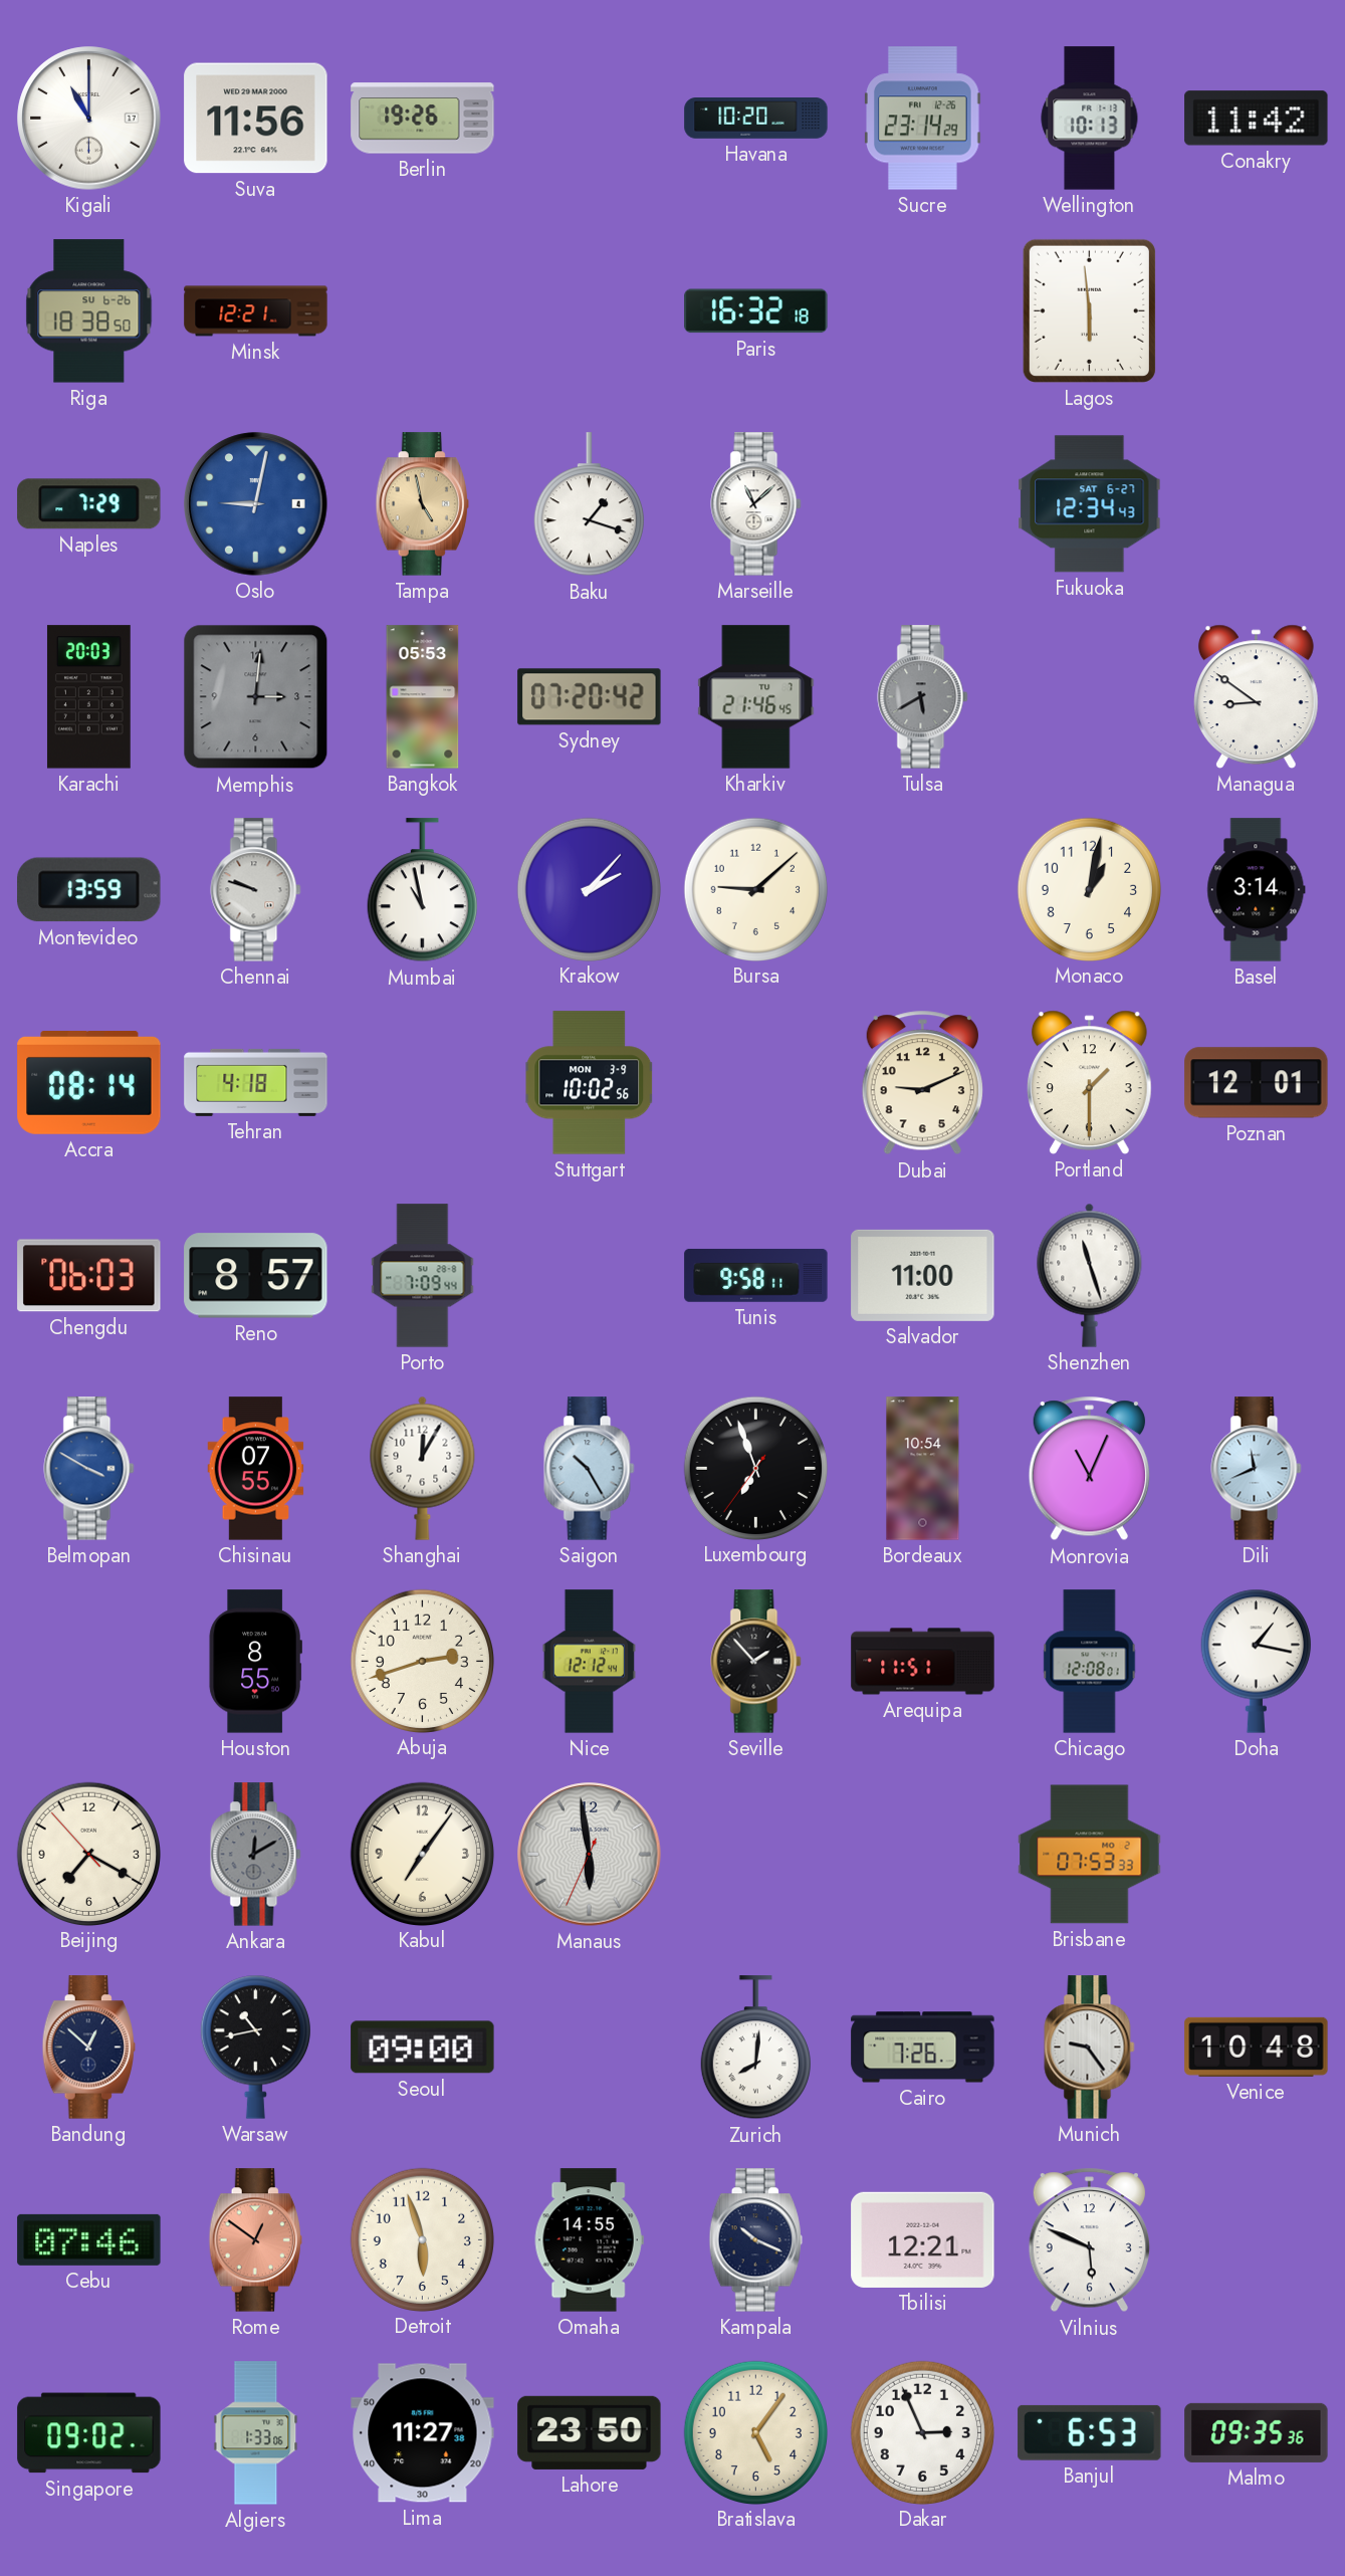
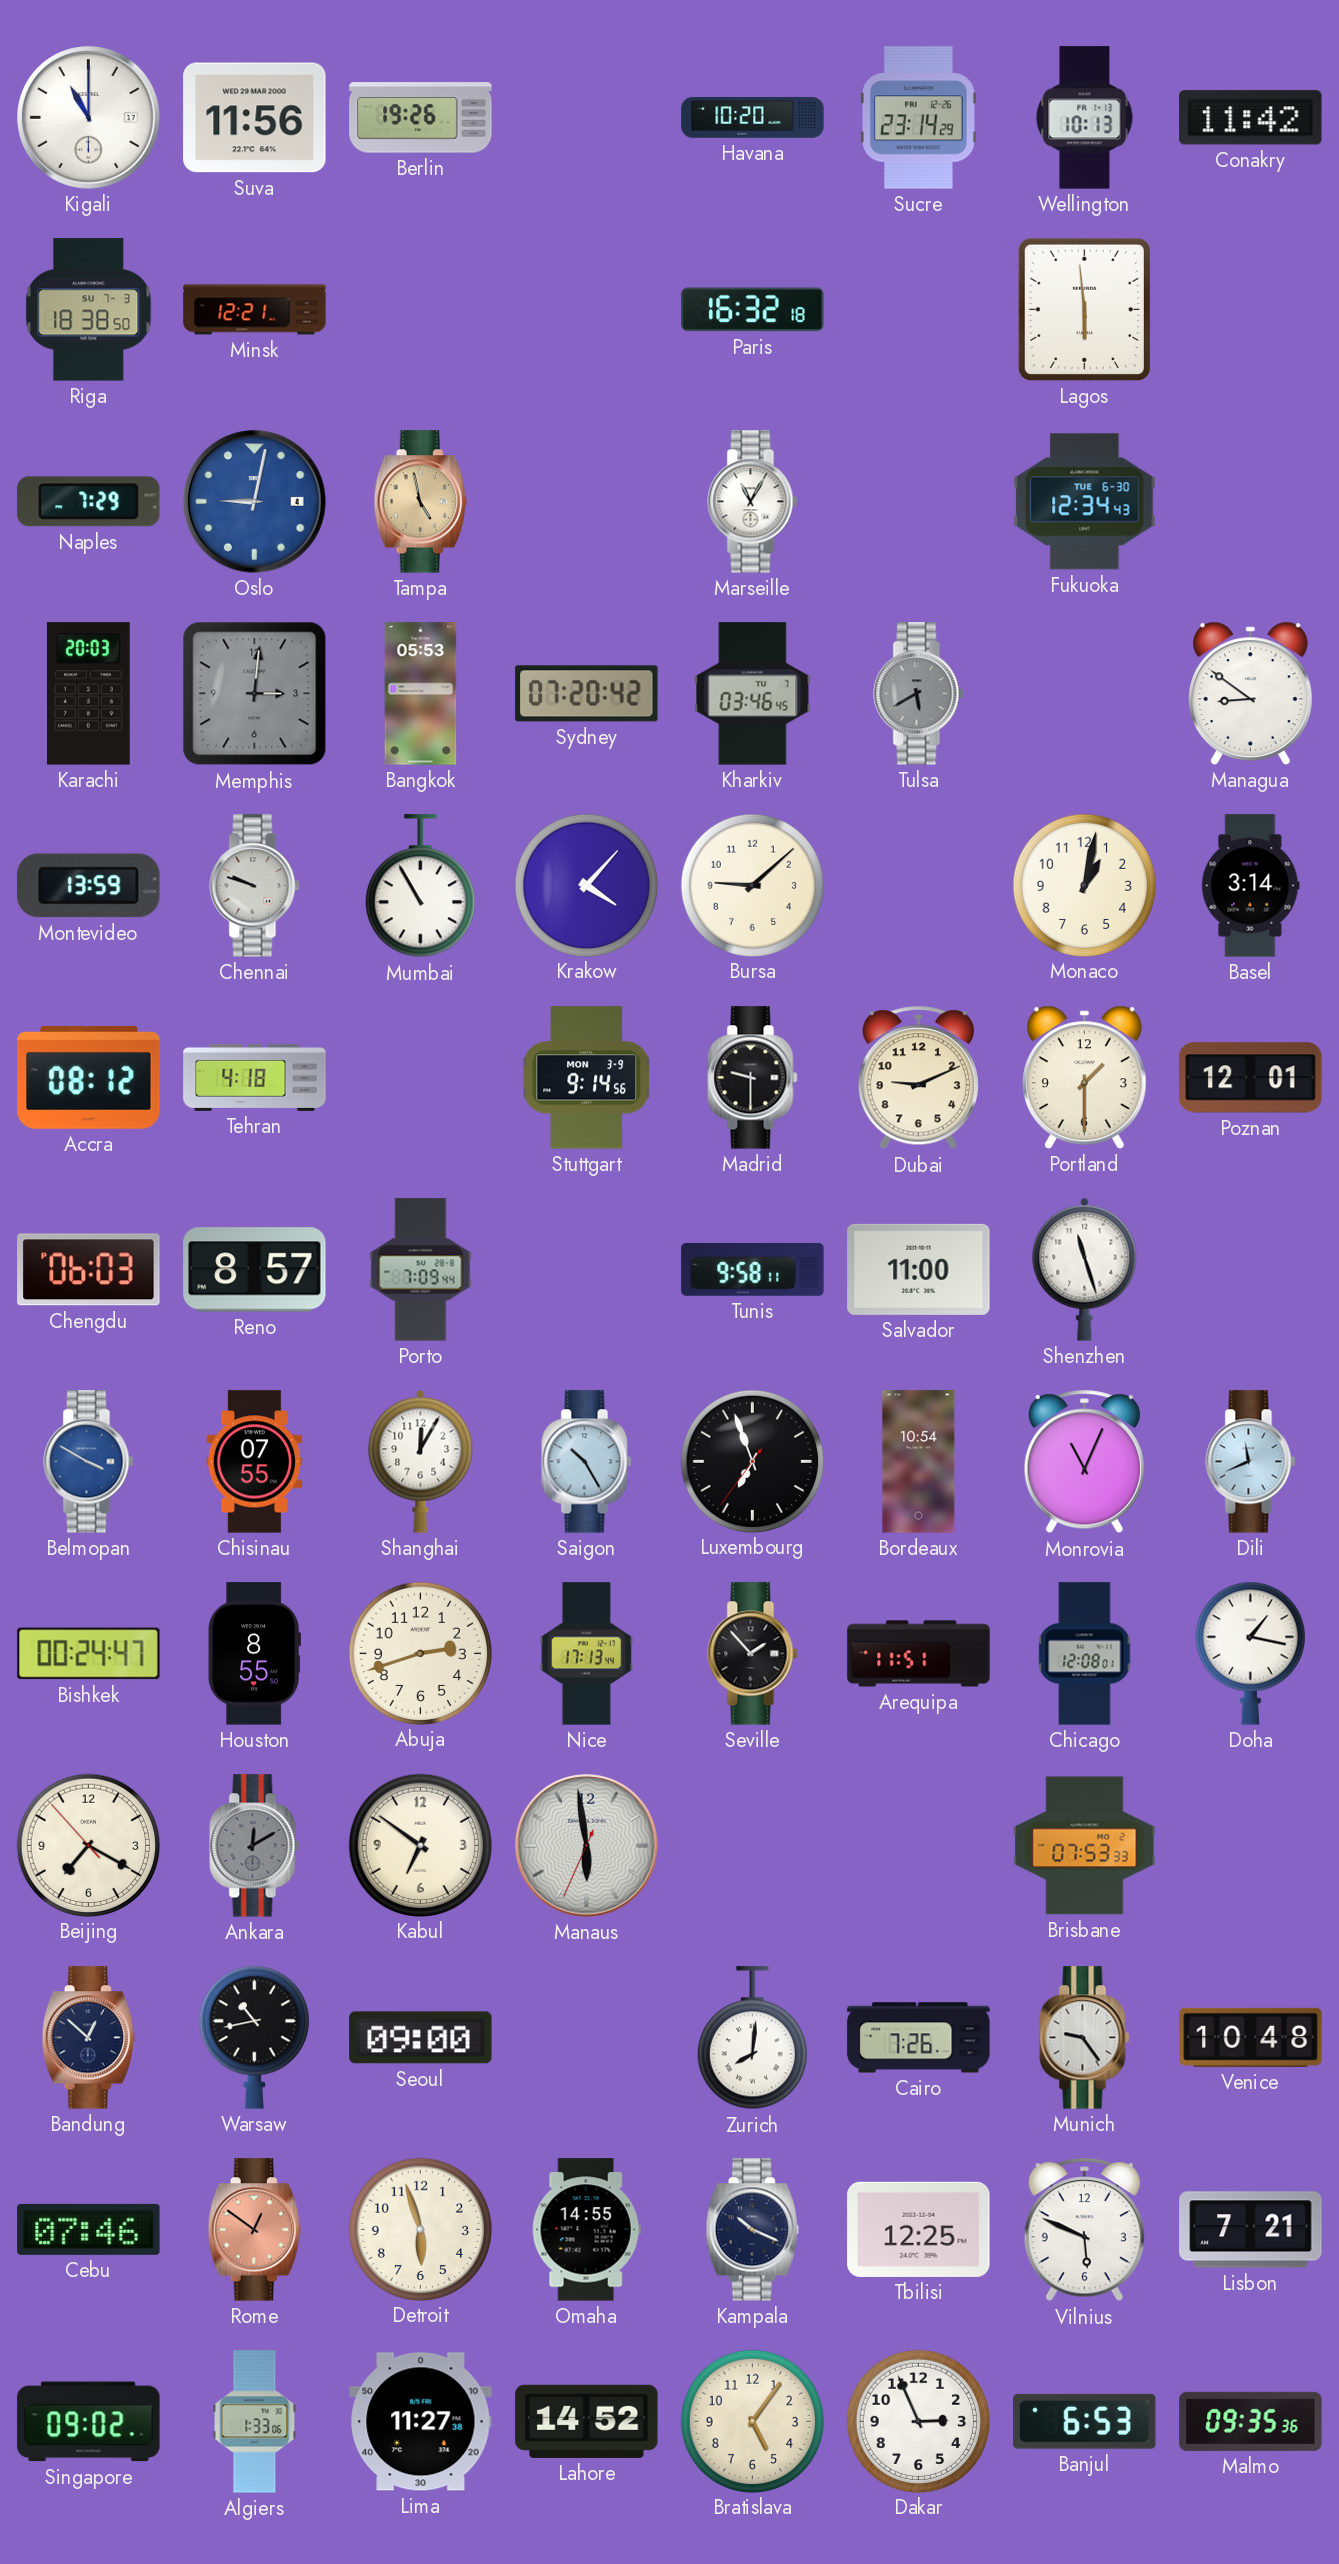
Riga date: SU 6-26 -> SU 7-3 (89, 310)
Baku: 1:18 -> none (589, 504)
Marseille: 11:08 -> 11:05 (753, 502)
Fukuoka date: SAT 6-27 -> TUE 6-30 (1085, 502)
Kharkiv: 21:46 -> 03:46 (753, 694)
Mumbai: 10:58 -> 10:55 (420, 886)
Krakow: 2:07 -> 4:07 (586, 885)
Accra: 08:14 -> 08:12 (89, 1078)
Stuttgart: 10:02 -> 9:14 (587, 1078)
Madrid: none -> 9:30 (753, 1078)
Bishkek: none -> 00:24 (89, 1654)
Nice: 12:12 -> 17:13 (586, 1654)
Kabul: 7:06 -> 6:51 (420, 1845)
Tbilisi: 12:21 -> 12:25 (919, 2229)
Lisbon: none -> 7:21 (1251, 2230)
Lahore: 23:50 -> 14:52 (587, 2421)
